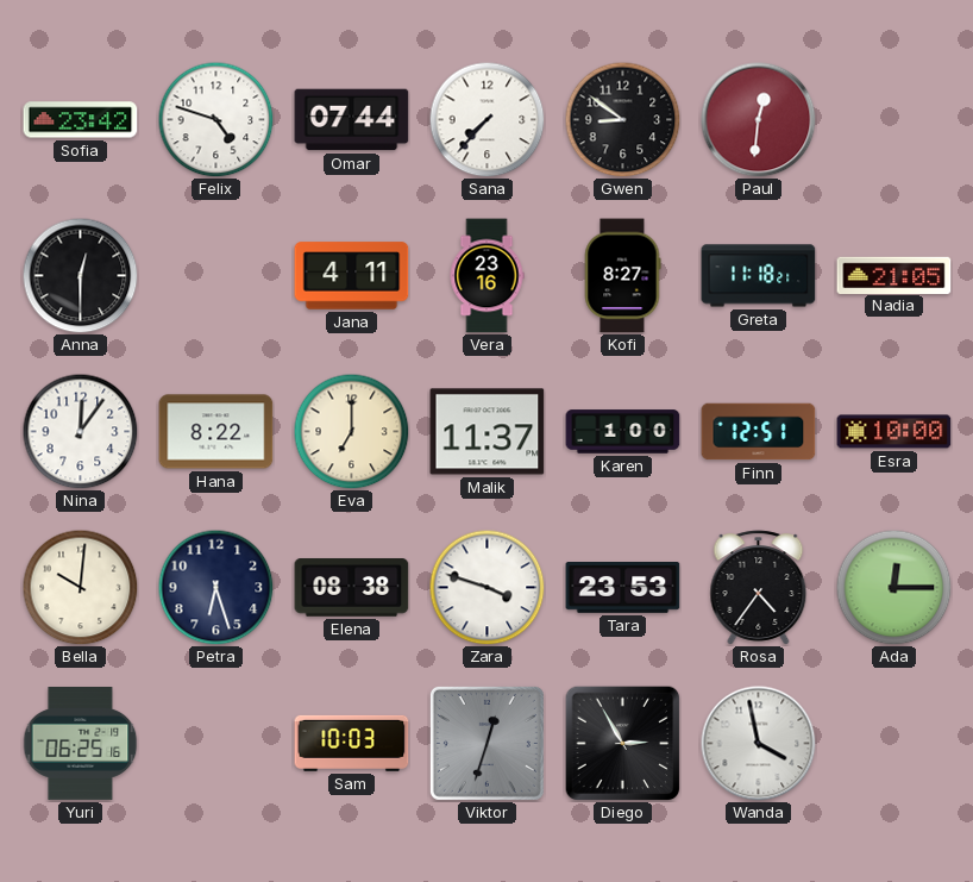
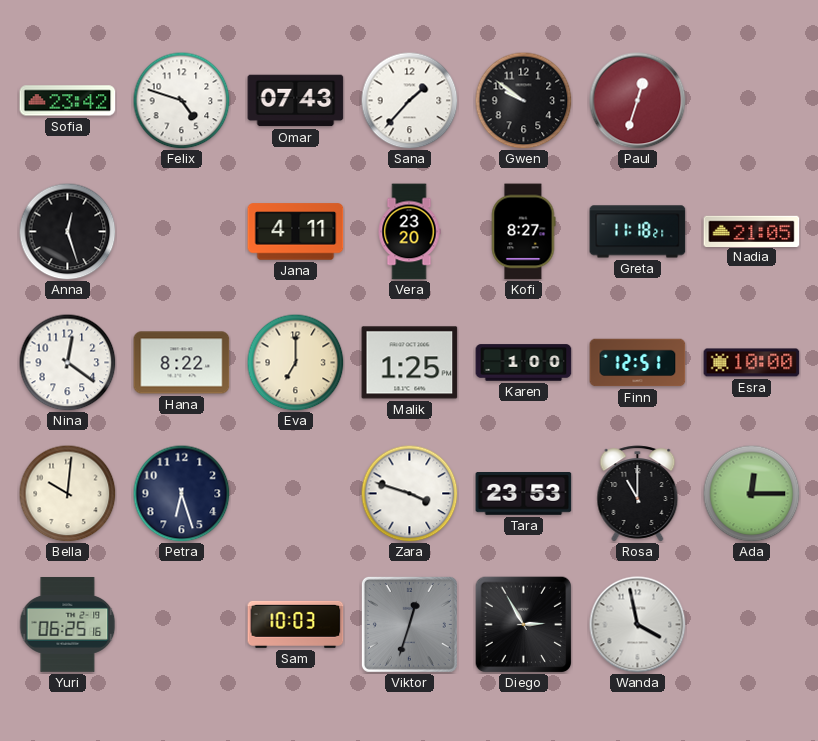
Omar: 07:44 -> 07:43 (296, 101)
Sana: 7:37 -> 1:37 (409, 100)
Gwen: 8:51 -> 9:51 (523, 100)
Paul: 12:31 -> 12:33 (638, 101)
Anna: 12:30 -> 12:27 (67, 231)
Vera: 23:16 -> 23:20 (409, 232)
Nina: 12:06 -> 12:21 (67, 362)
Malik: 11:37 -> 1:25 (410, 363)
Elena: 08:38 -> none (352, 588)
Rosa: 4:36 -> 11:00 (638, 494)
